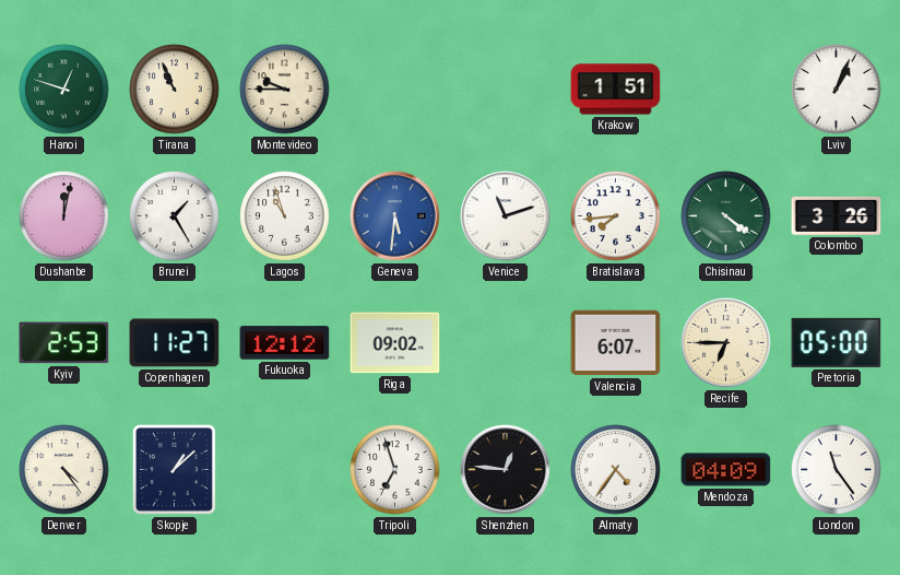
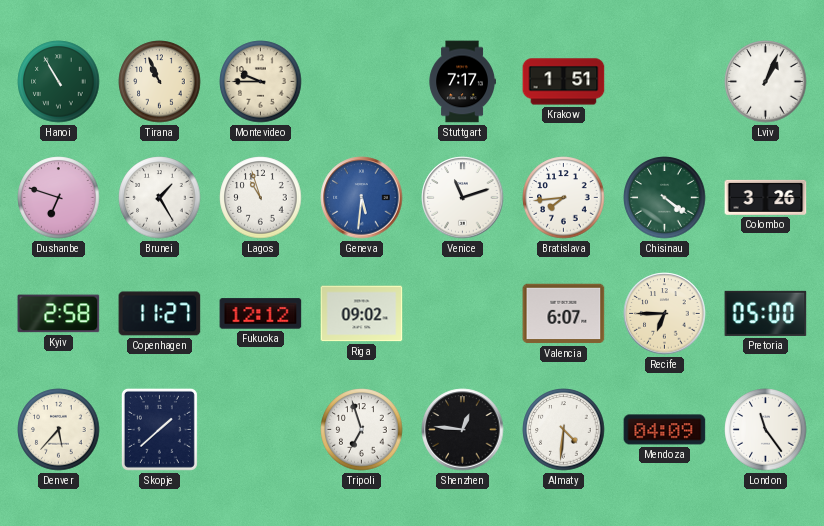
Hanoi: 12:48 -> 10:55 (59, 82)
Stuttgart: none -> 7:17 (462, 82)
Dushanbe: 12:02 -> 6:48 (59, 198)
Kyiv: 2:53 -> 2:58 (59, 314)
Denver: 4:24 -> 5:37 (59, 430)
Skopje: 1:08 -> 1:38 (159, 429)
Almaty: 4:36 -> 4:31 (564, 430)
